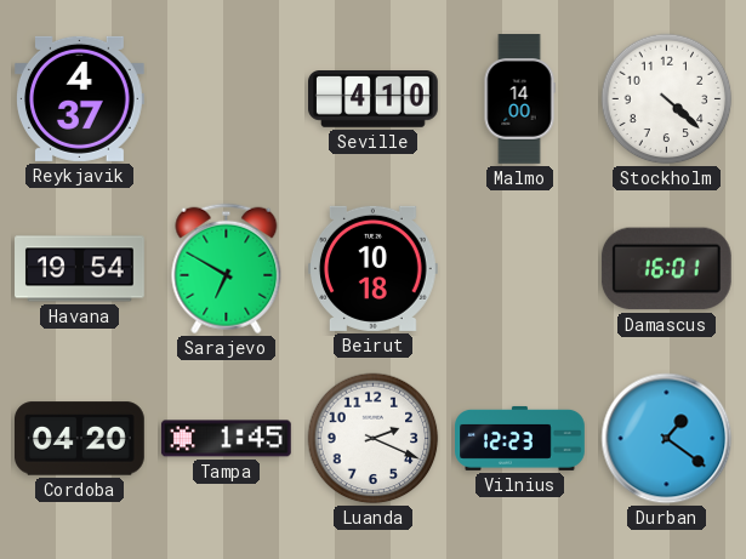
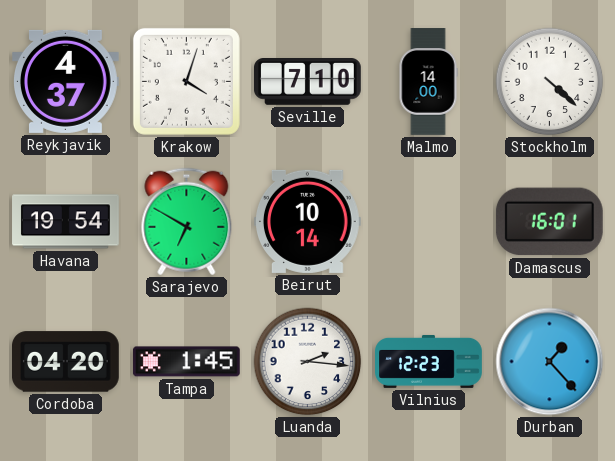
Krakow: none -> 4:03 (186, 81)
Seville: 4:10 -> 7:10 (308, 82)
Beirut: 10:18 -> 10:14 (308, 221)
Luanda: 2:19 -> 2:16 (308, 362)
Durban: 1:21 -> 1:23 (550, 362)
